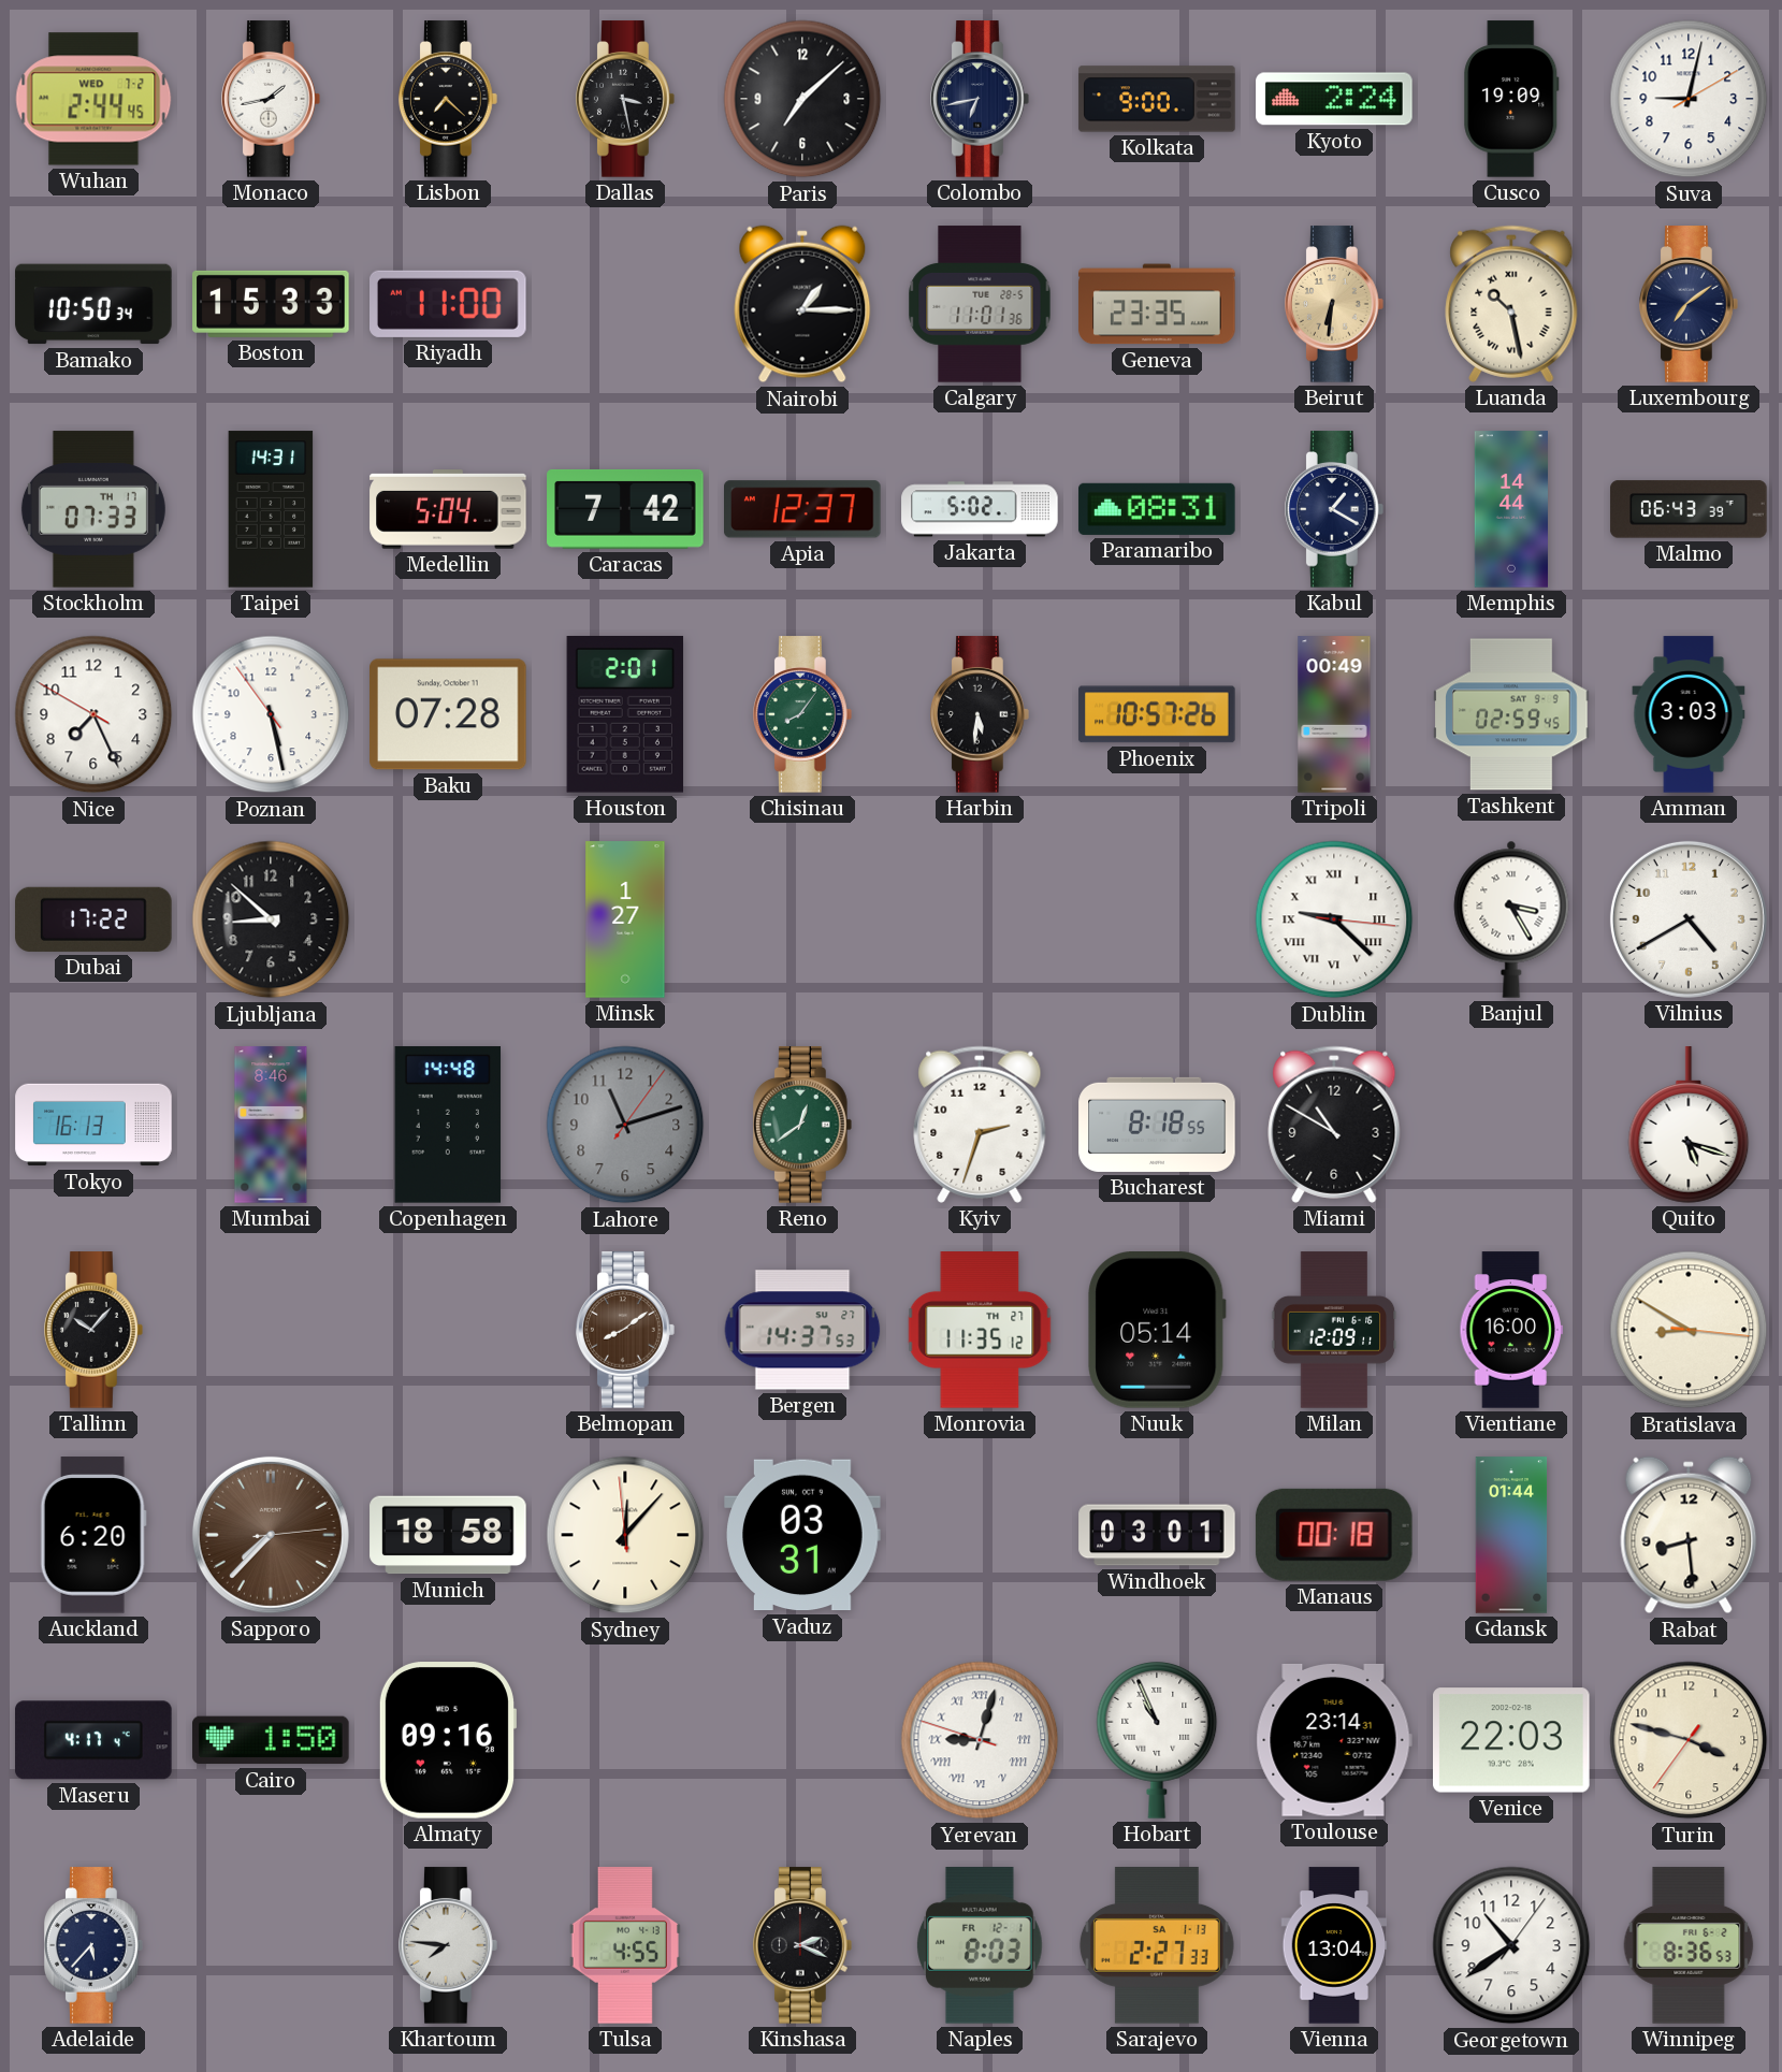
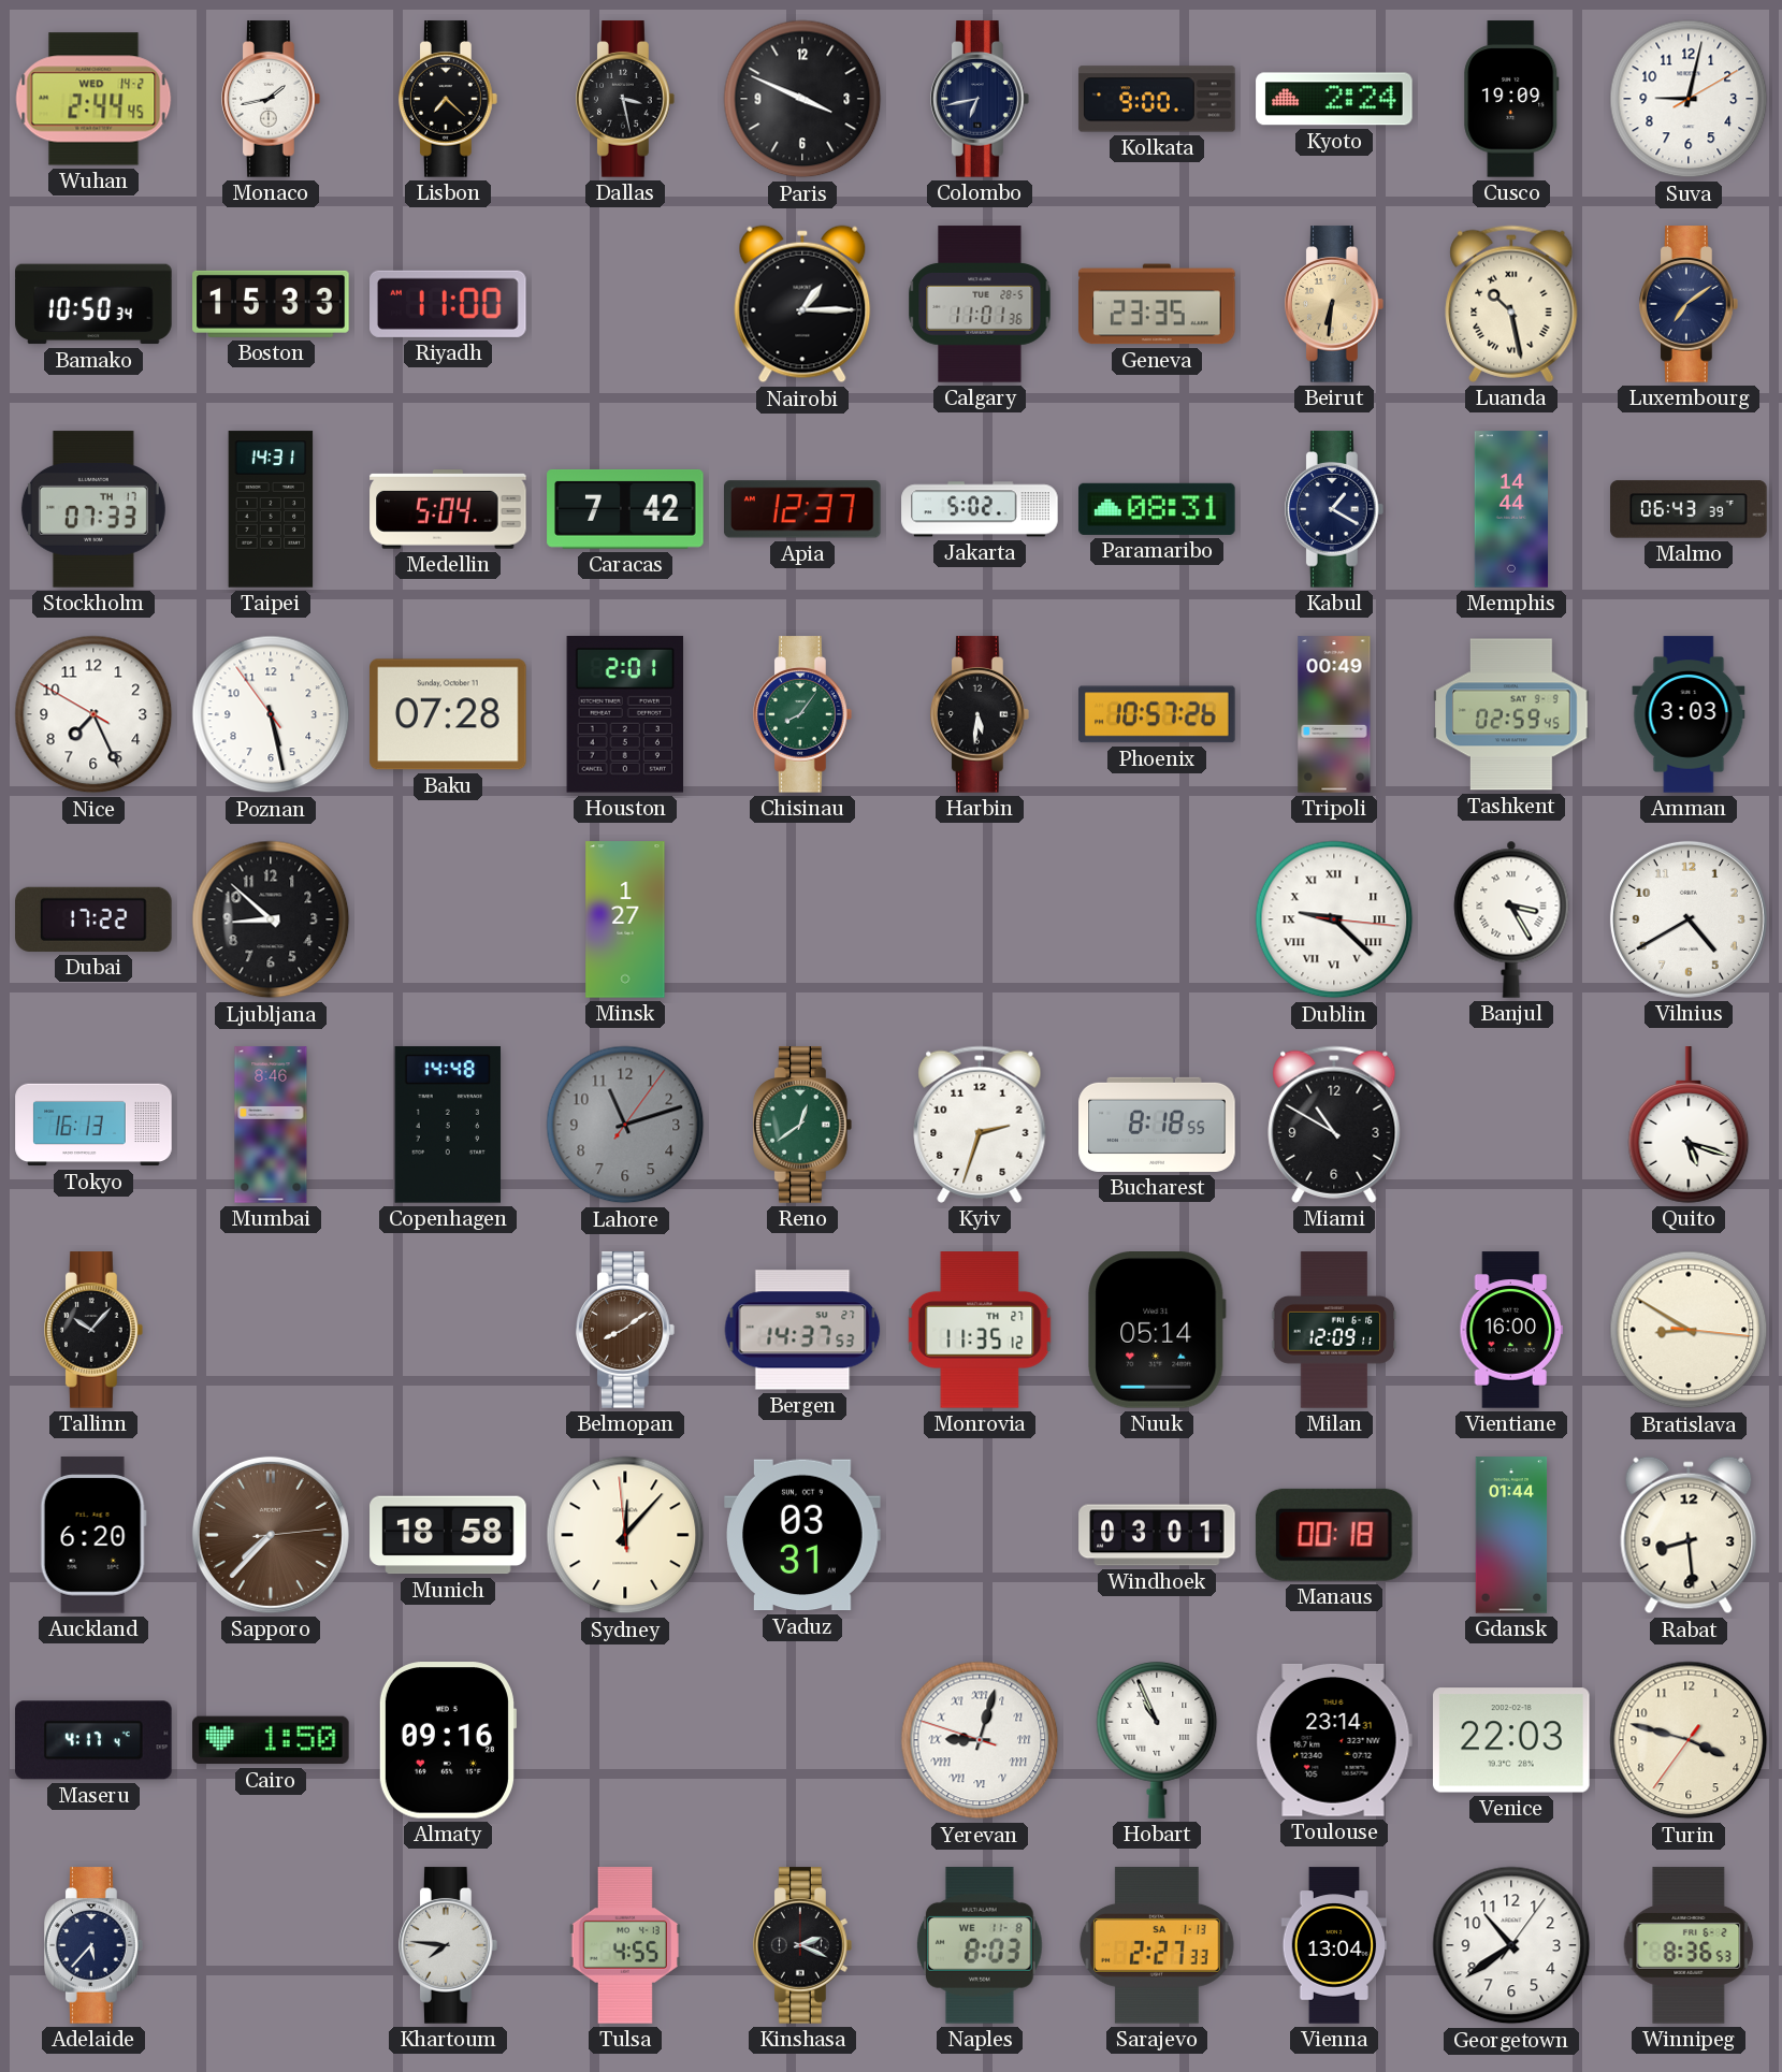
Wuhan date: WED 7-2 -> WED 14-2 (93, 99)
Paris: 7:08 -> 3:49 (802, 99)
Naples date: FR 12-1 -> WE 11-8 (981, 1945)
